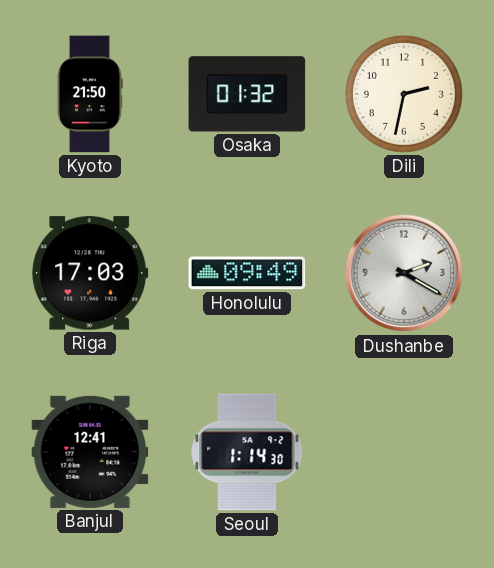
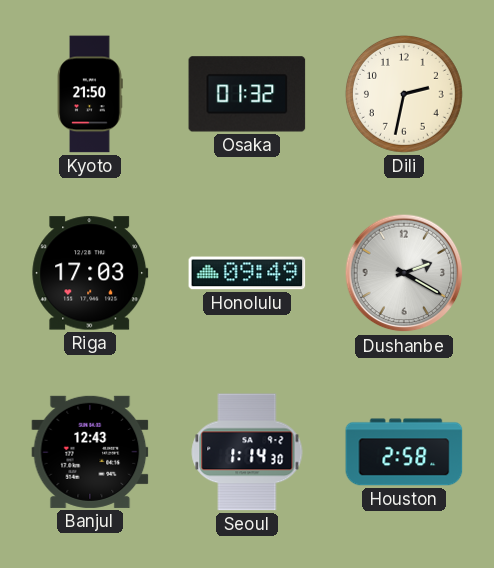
Banjul: 12:41 -> 12:43 (90, 452)
Houston: none -> 2:58 (404, 452)
